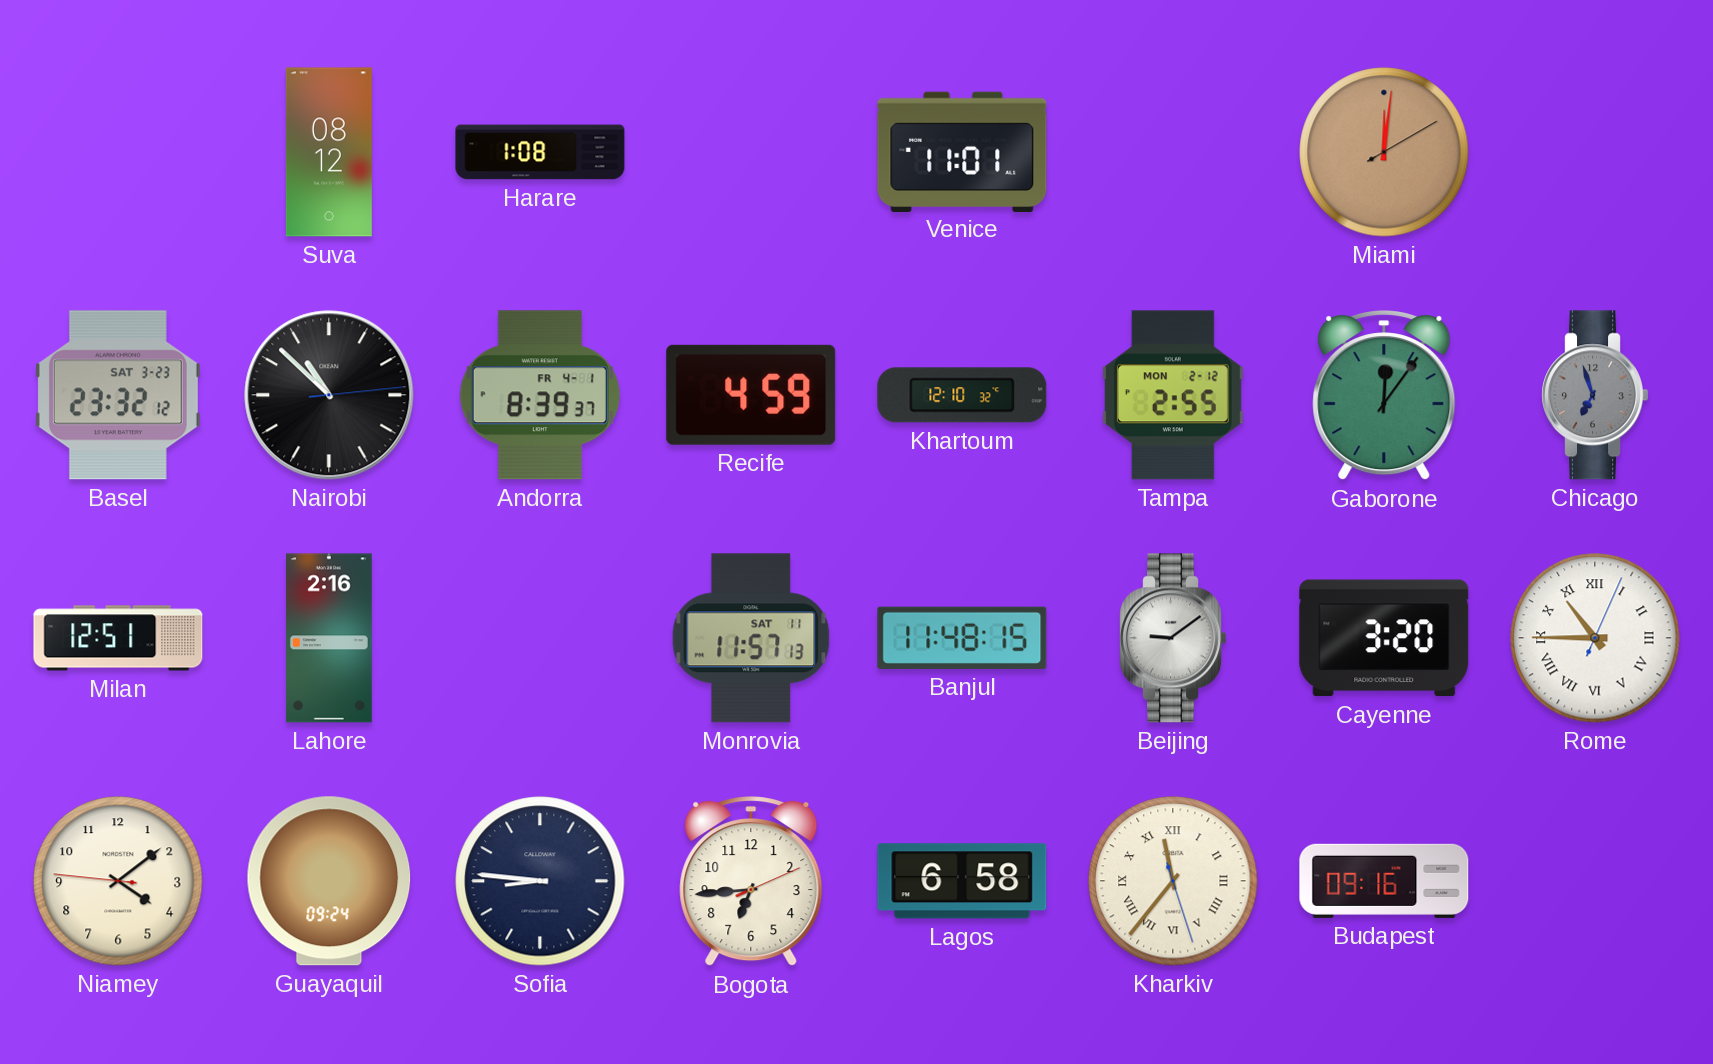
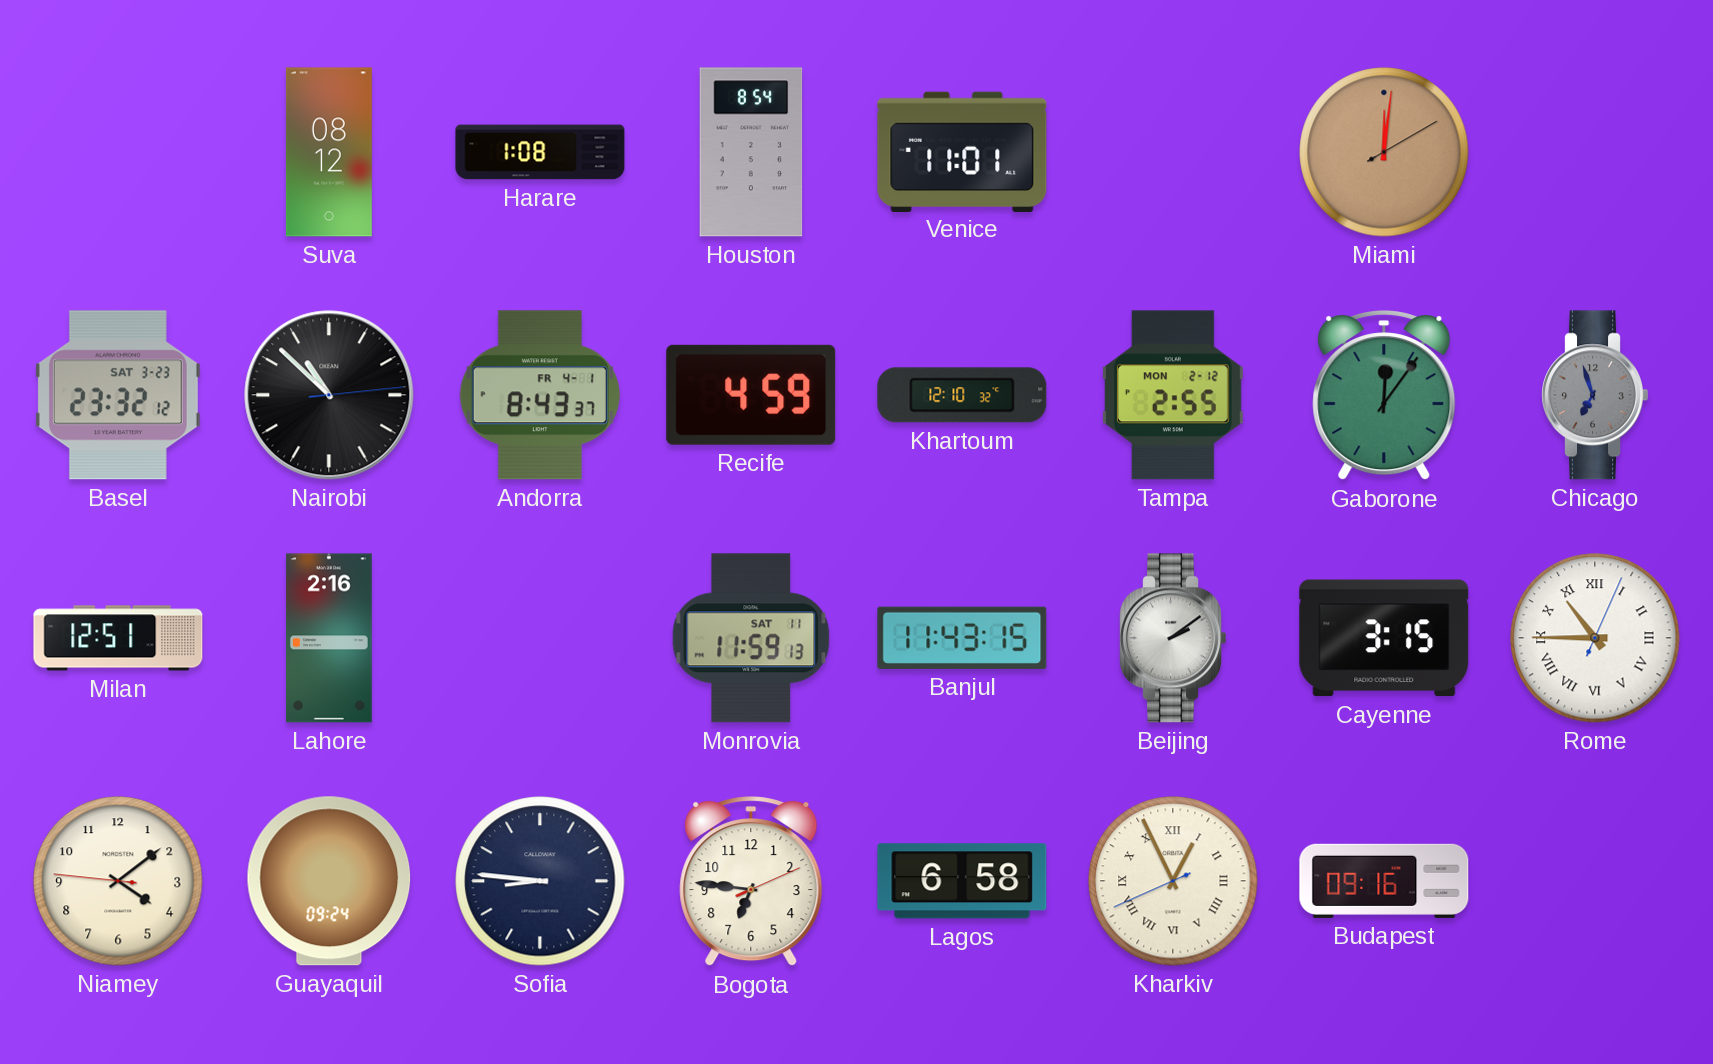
Houston: none -> 8:54 (751, 152)
Andorra: 8:39 -> 8:43 (540, 395)
Monrovia: 11:57 -> 11:59 (751, 638)
Banjul: 11:48 -> 11:43 (962, 638)
Beijing: 9:09 -> 2:09 (1172, 638)
Cayenne: 3:20 -> 3:15 (1384, 638)
Bogota: 6:44 -> 6:46 (751, 882)
Kharkiv: 11:36 -> 12:55 (1173, 881)
